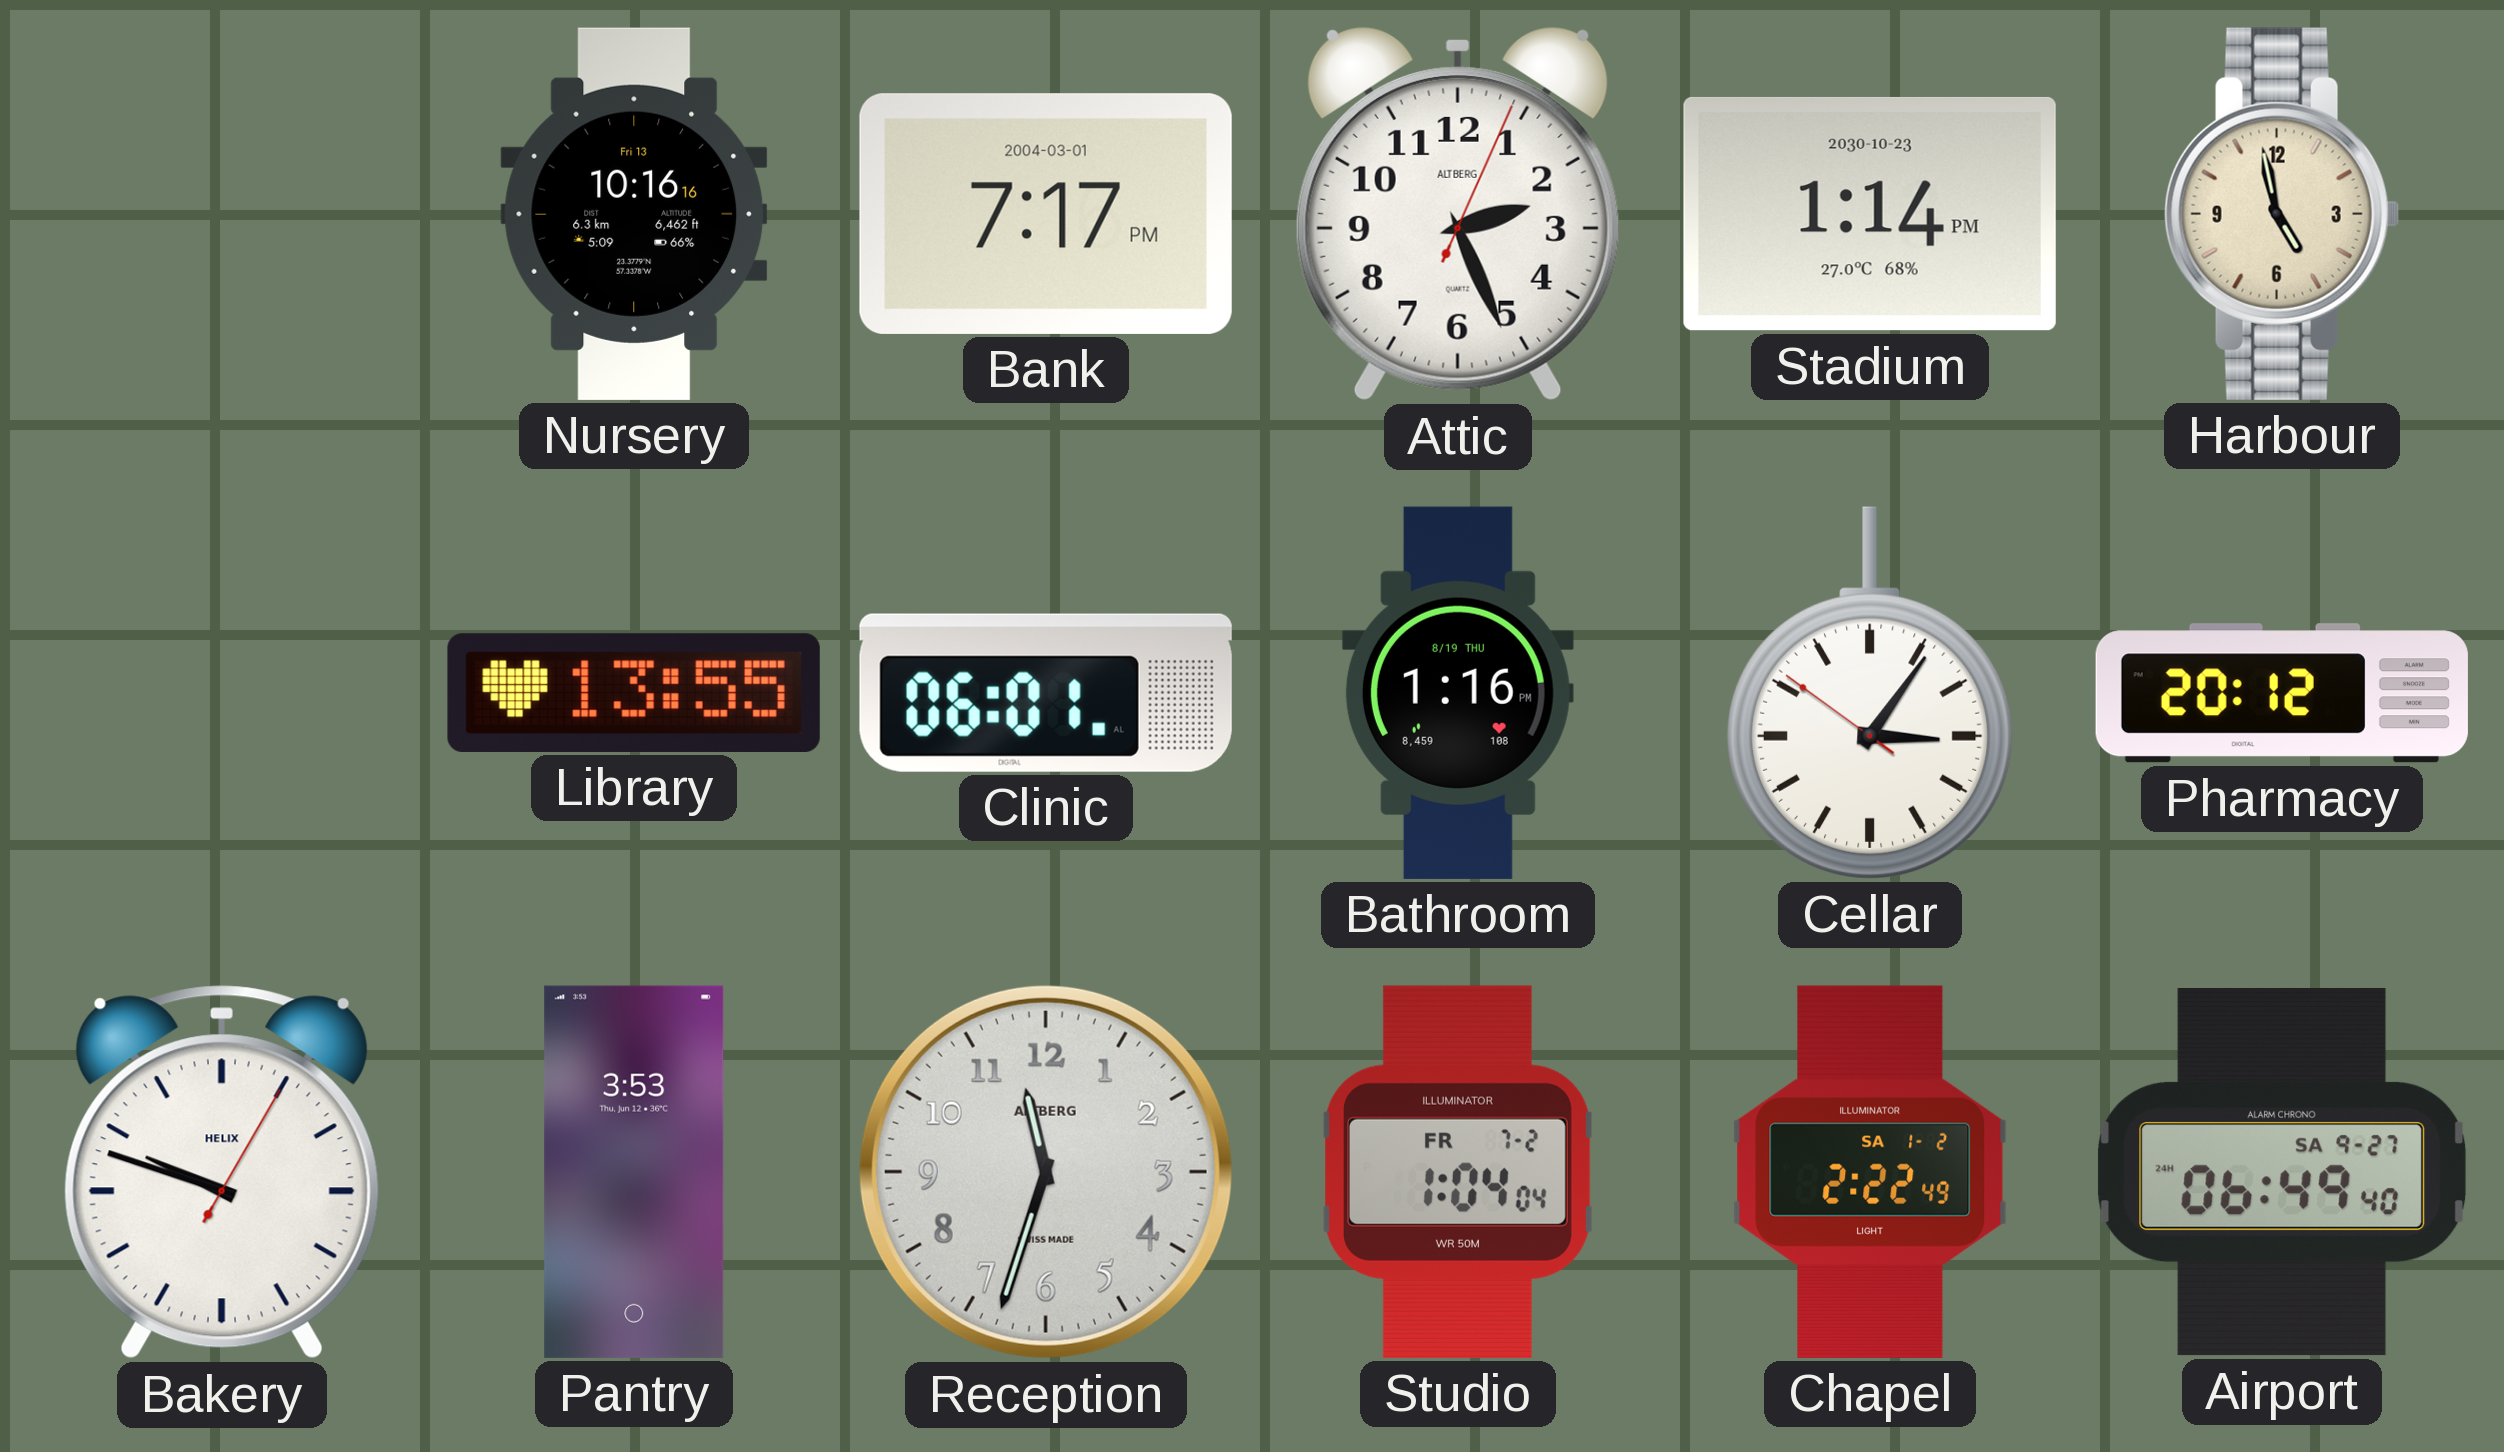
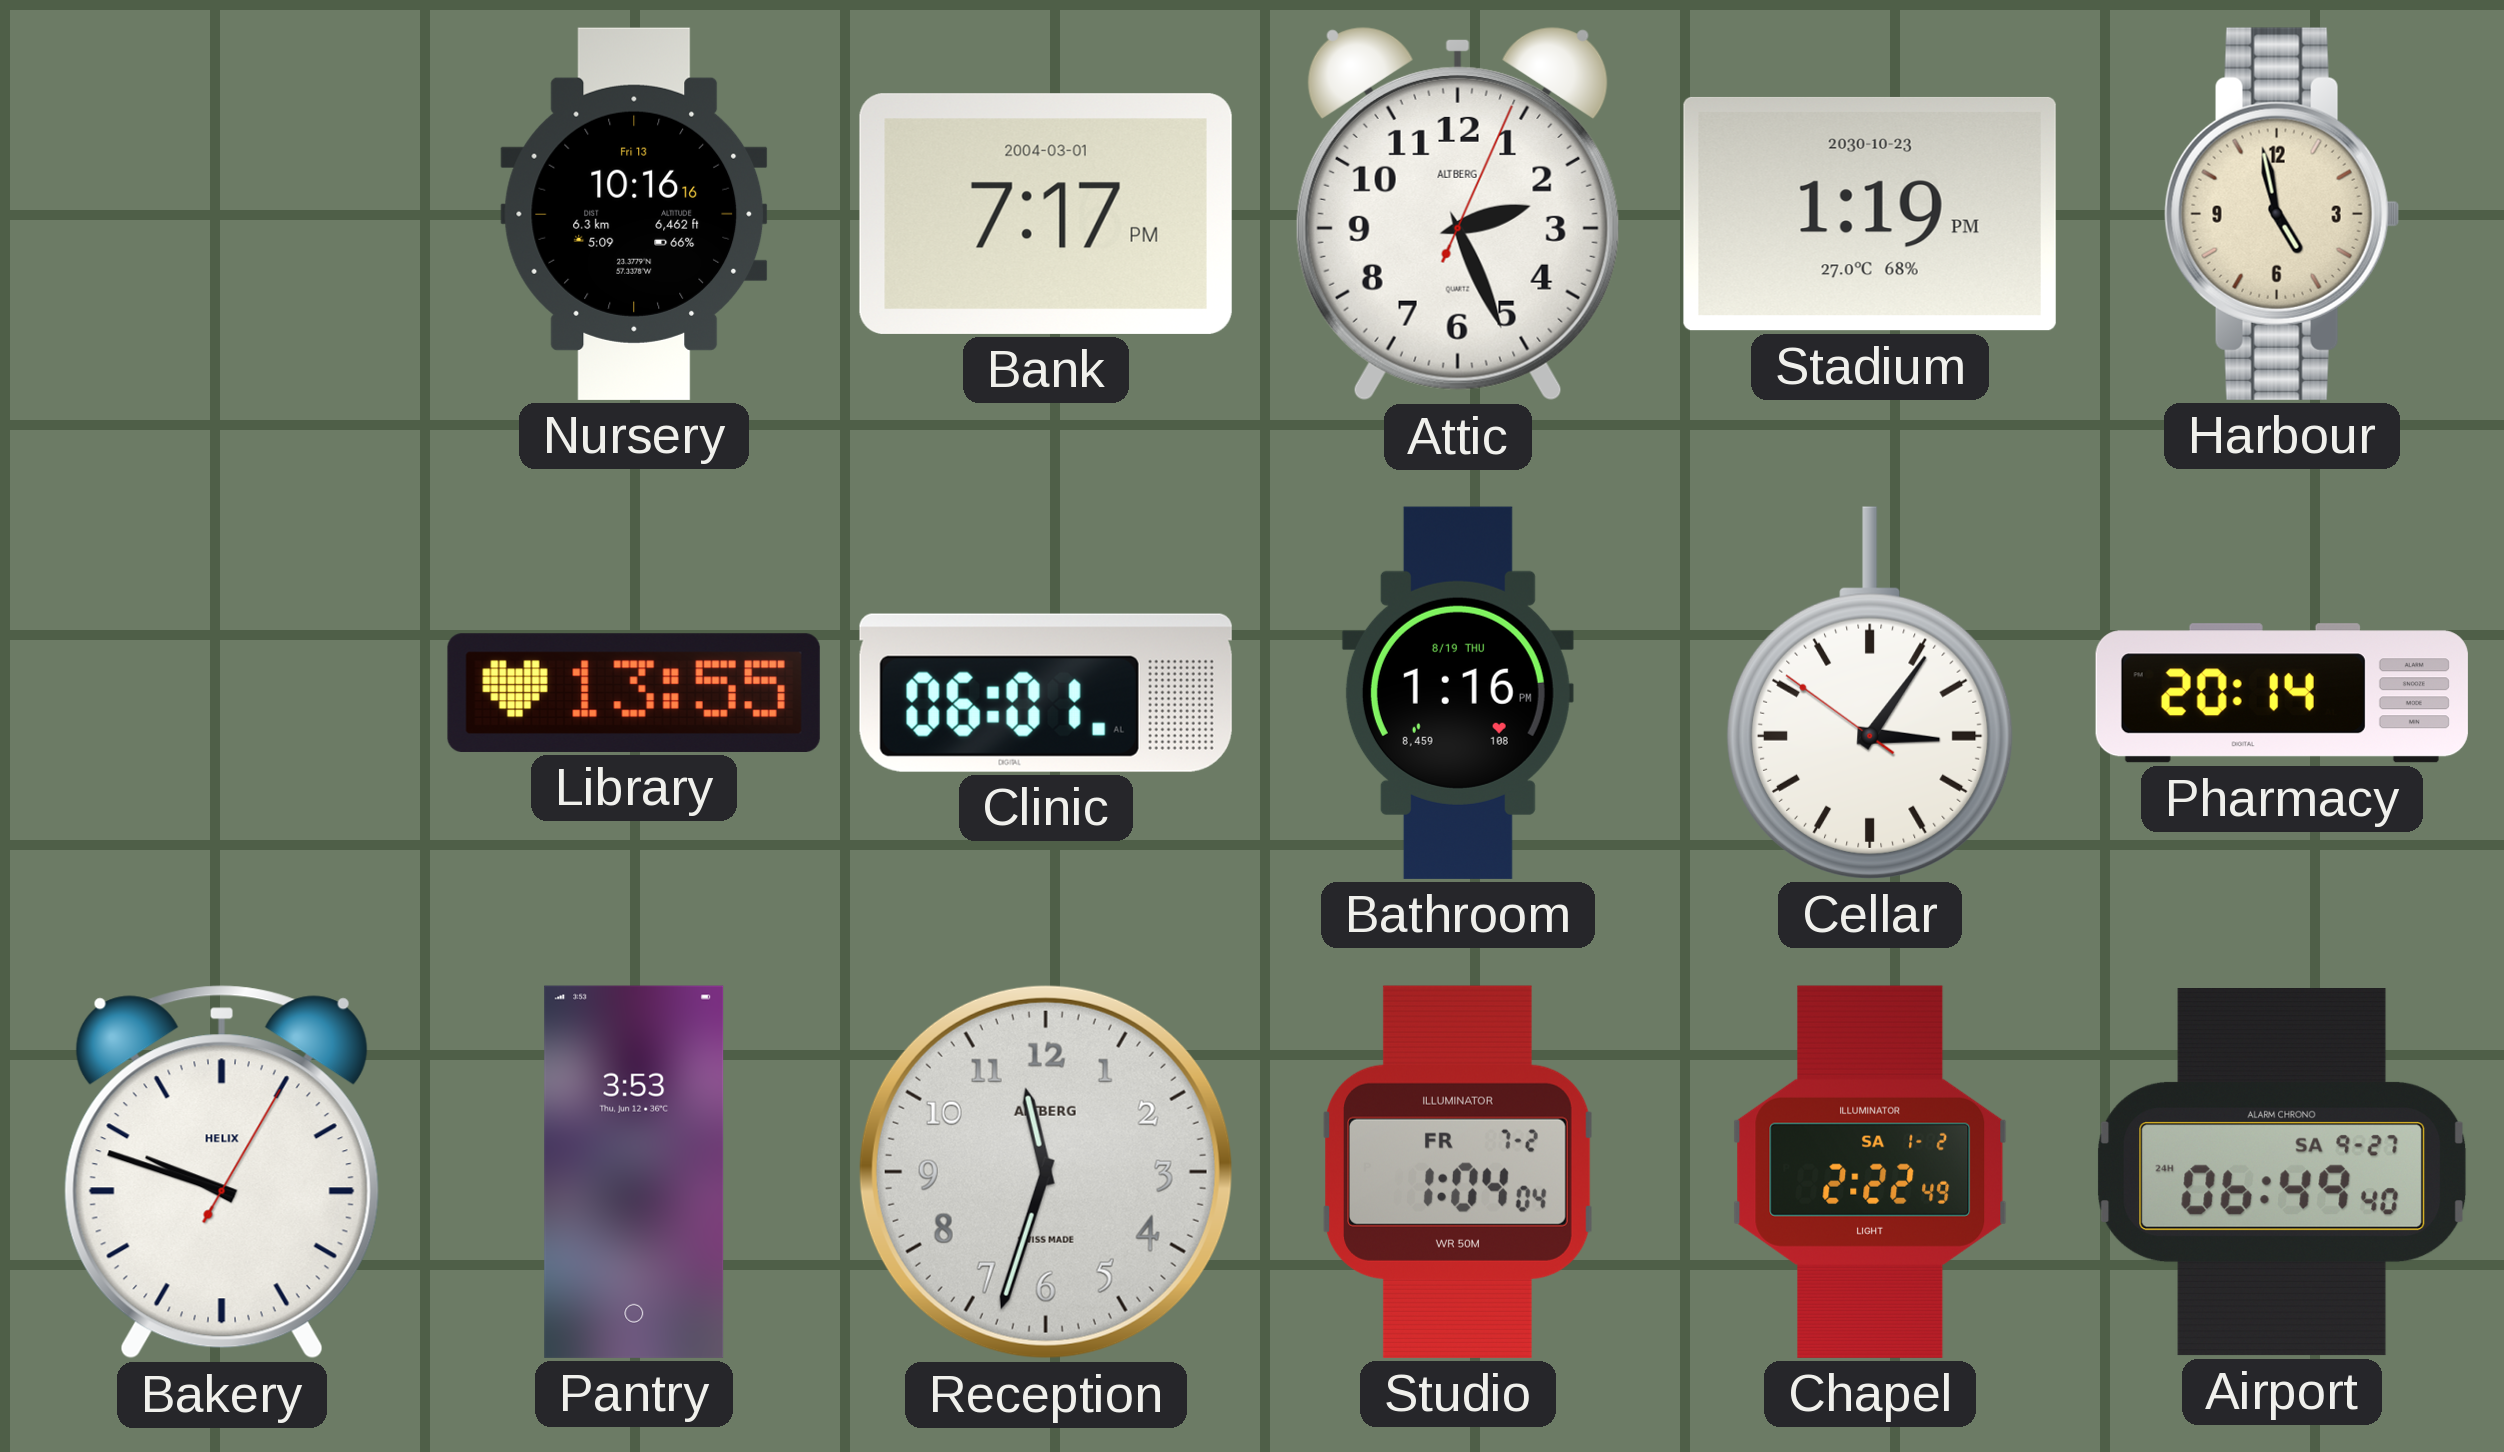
Stadium: 1:14 -> 1:19 (1870, 214)
Pharmacy: 20:12 -> 20:14 (2282, 693)
